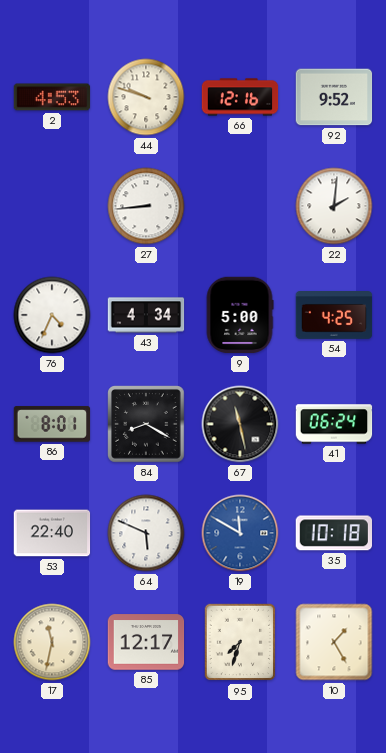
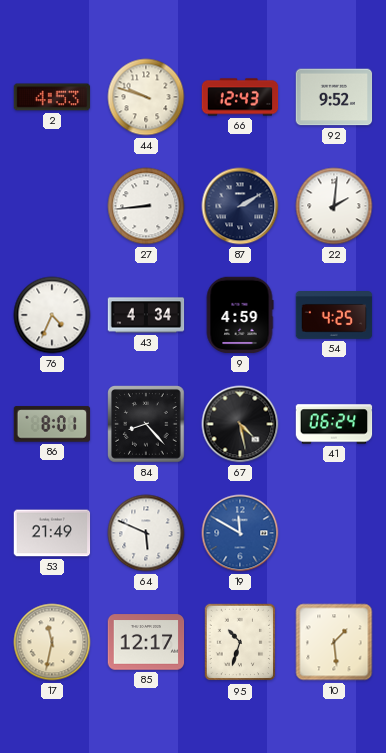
66: 12:16 -> 12:43 (240, 97)
87: none -> 2:10 (240, 206)
9: 5:00 -> 4:59 (240, 315)
84: 8:20 -> 8:23 (146, 424)
67: 11:28 -> 4:28 (240, 424)
53: 22:40 -> 21:49 (52, 533)
35: 10:18 -> none (333, 533)
95: 7:33 -> 10:33 (240, 642)
10: 1:25 -> 1:29 (334, 642)
